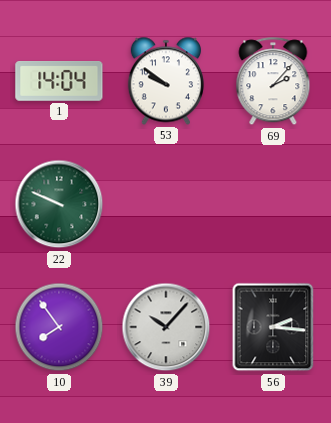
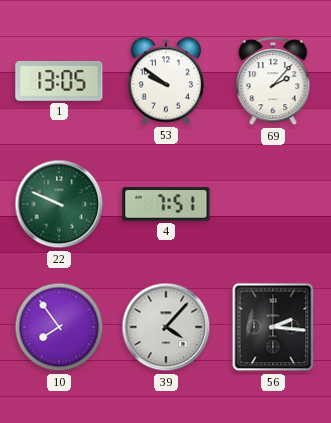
1: 14:04 -> 13:05 (59, 82)
4: none -> 7:51 (166, 204)
39: 10:07 -> 4:07 (166, 327)
